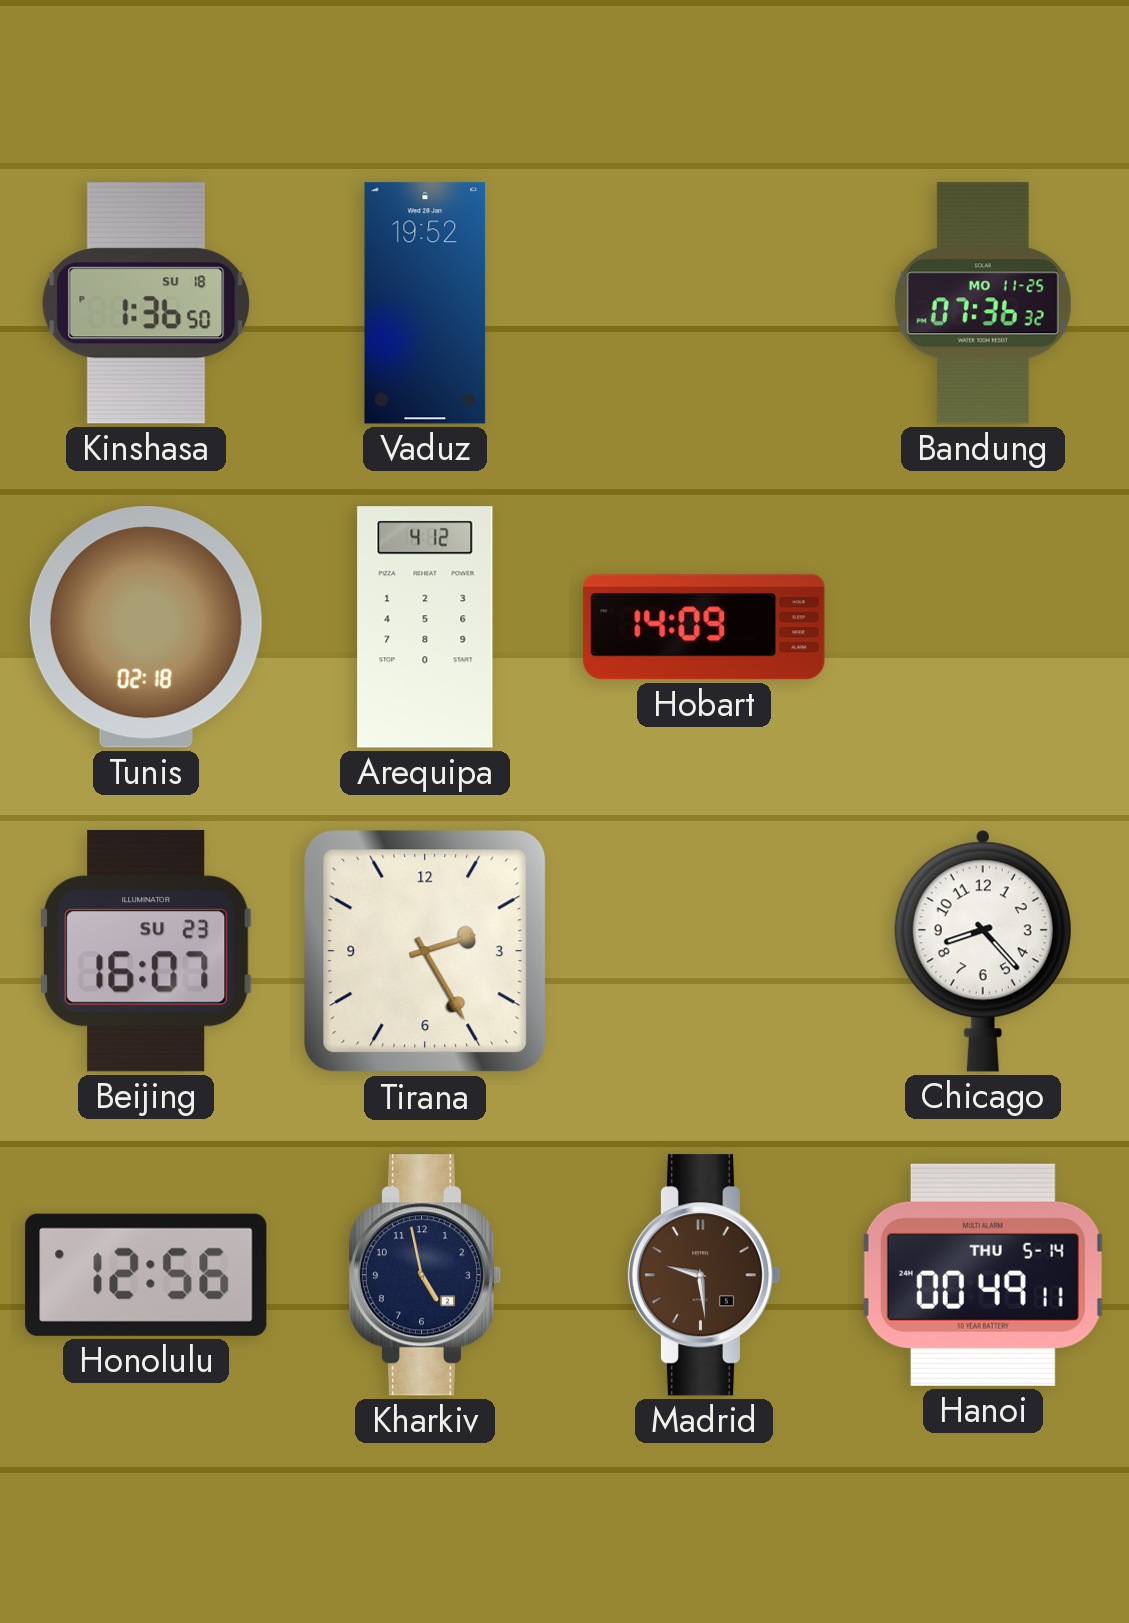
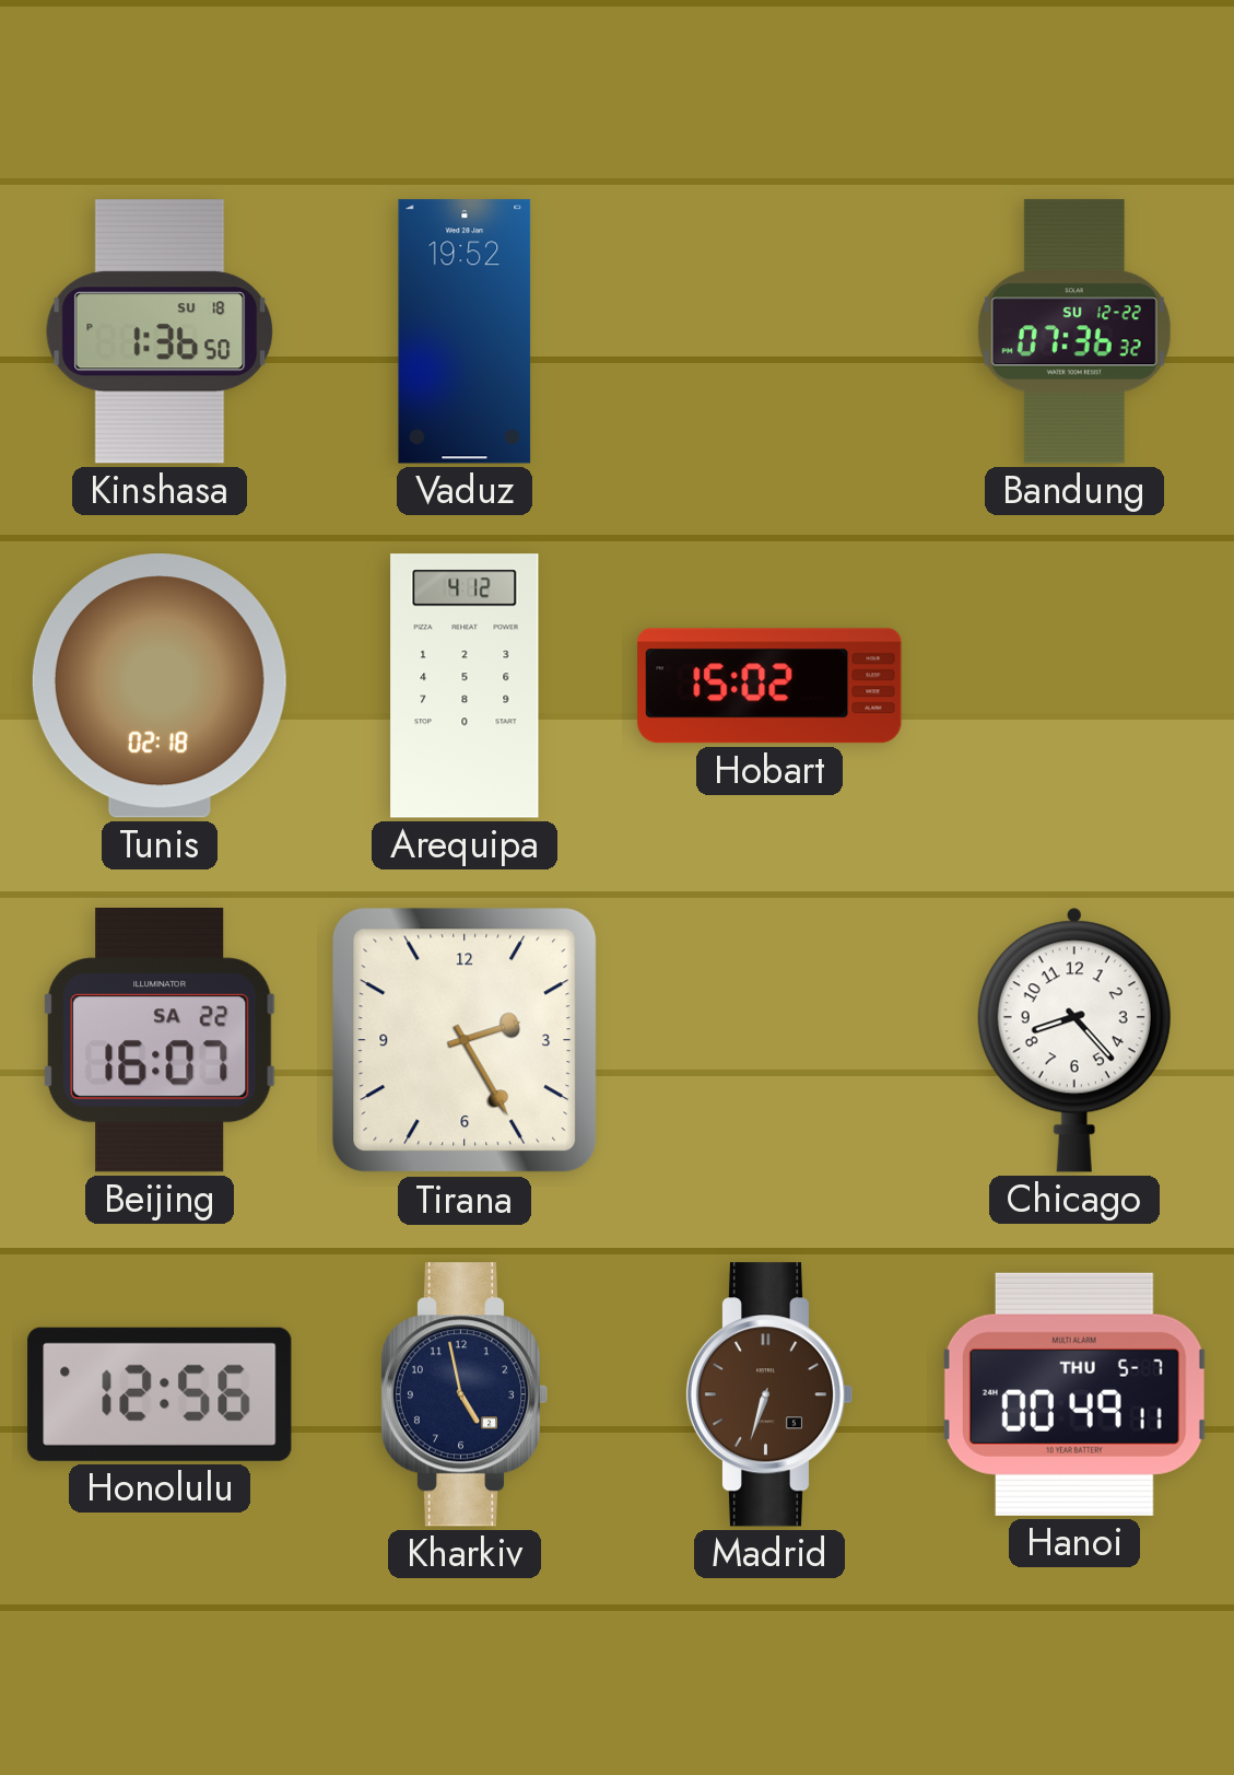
Bandung date: MO 11-25 -> SU 12-22 (1074, 331)
Hobart: 14:09 -> 15:02 (769, 686)
Beijing date: SU 23 -> SA 22 (161, 1041)
Madrid: 9:29 -> 6:33 (769, 1394)
Hanoi date: THU 5-14 -> THU 5-7 (1074, 1394)
